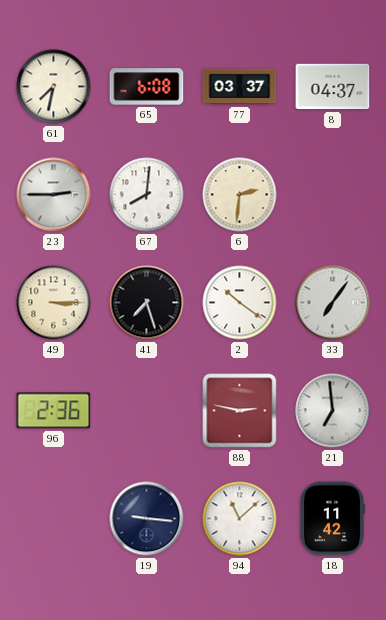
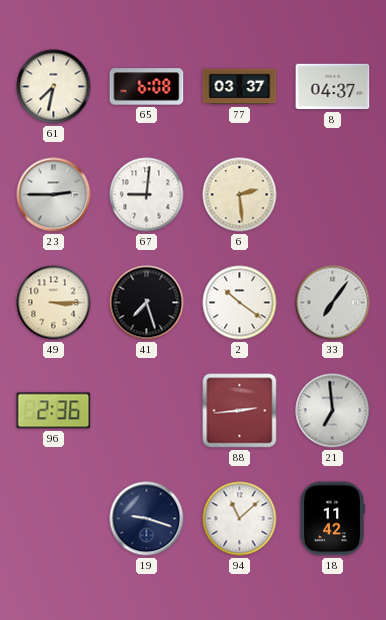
67: 8:01 -> 9:01 (147, 195)
6: 2:31 -> 2:29 (240, 195)
88: 2:47 -> 2:44 (240, 411)
19: 9:16 -> 9:18 (147, 519)
